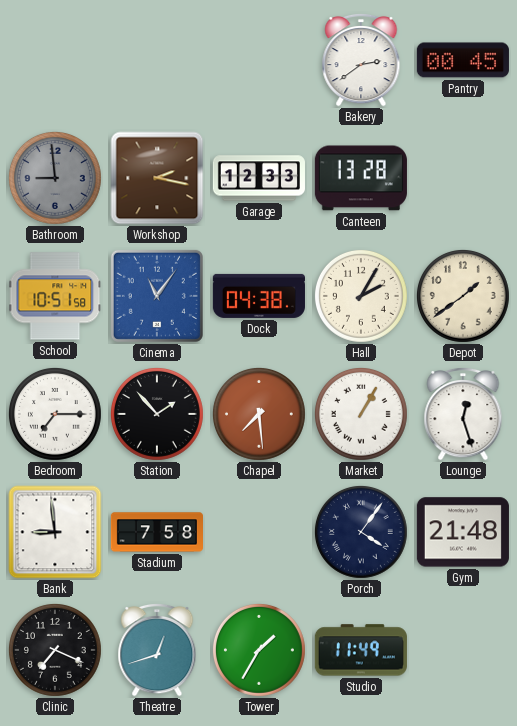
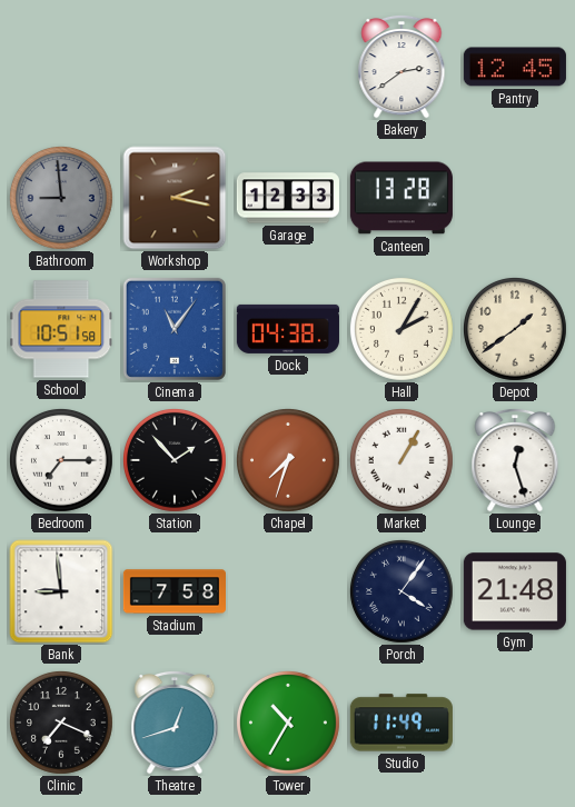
Pantry: 00:45 -> 12:45 (515, 67)
Chapel: 7:29 -> 7:33 (288, 460)
Tower: 1:35 -> 10:35 (288, 723)
